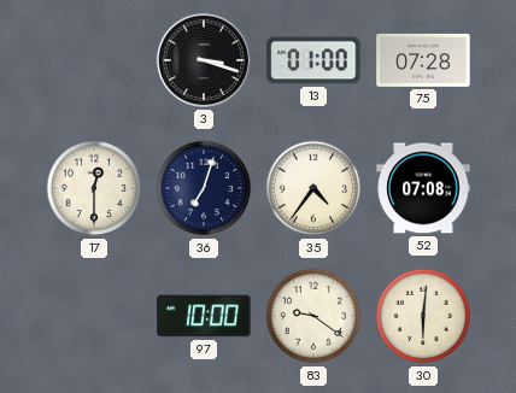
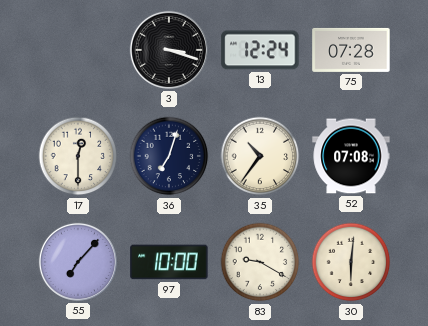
13: 01:00 -> 12:24 (260, 50)
35: 4:36 -> 10:36 (260, 156)
55: none -> 7:07 (78, 262)
83: 9:21 -> 9:20 (260, 262)
